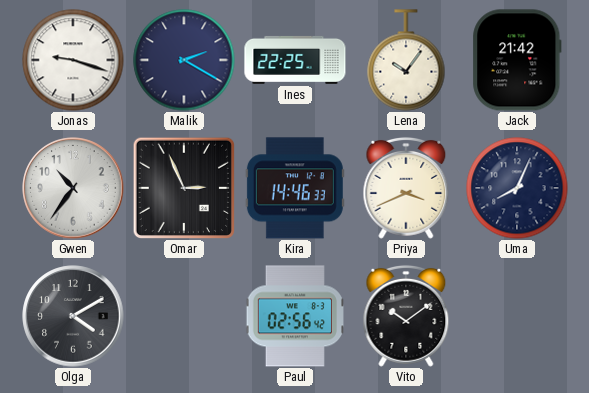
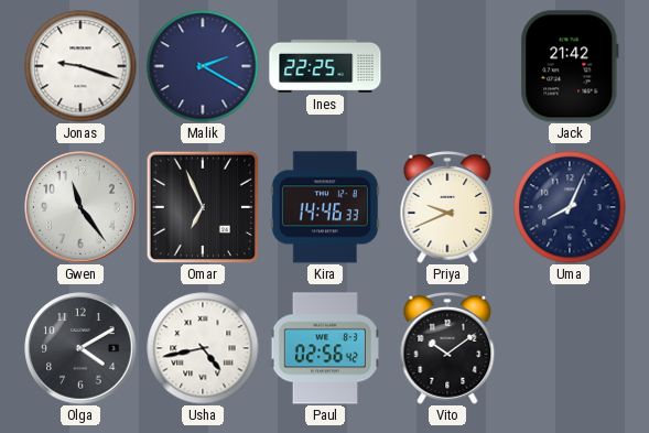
Lena: 10:06 -> none (406, 60)
Gwen: 10:36 -> 11:24 (80, 207)
Omar: 2:56 -> 6:56 (202, 206)
Priya: 3:41 -> 9:41 (447, 207)
Usha: none -> 4:43 (203, 348)
